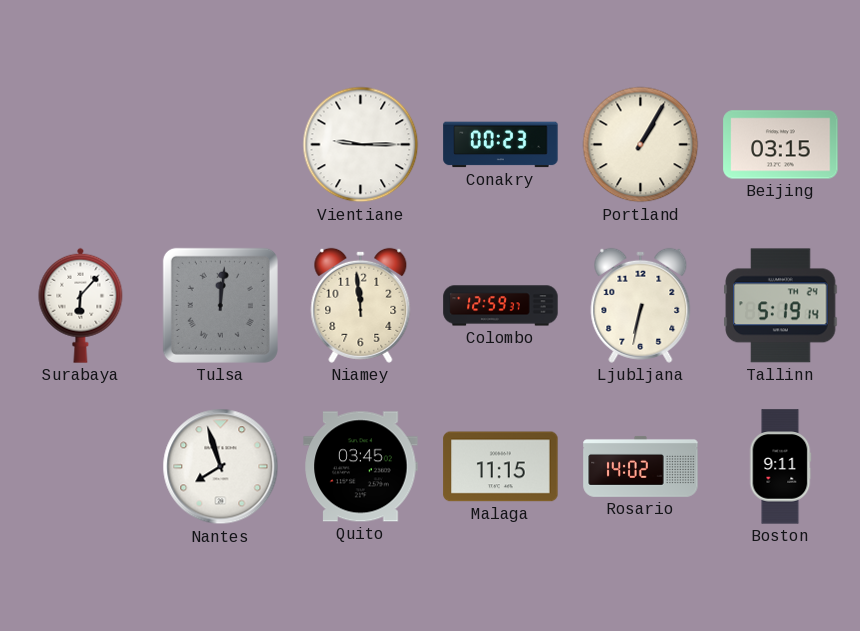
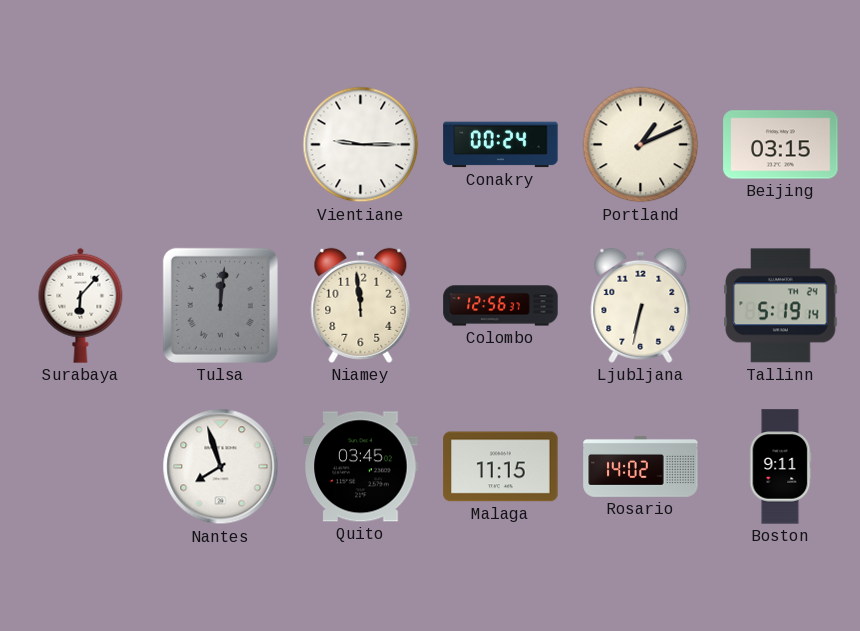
Conakry: 00:23 -> 00:24 (501, 145)
Portland: 1:05 -> 1:11 (641, 145)
Colombo: 12:59 -> 12:56 (501, 306)
